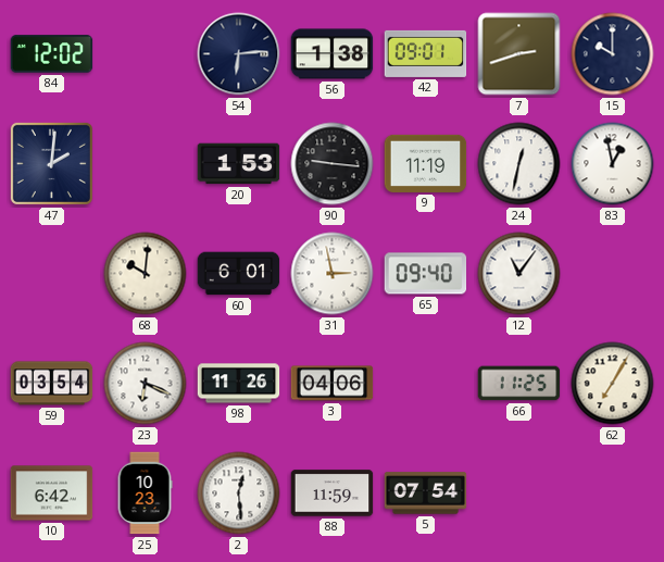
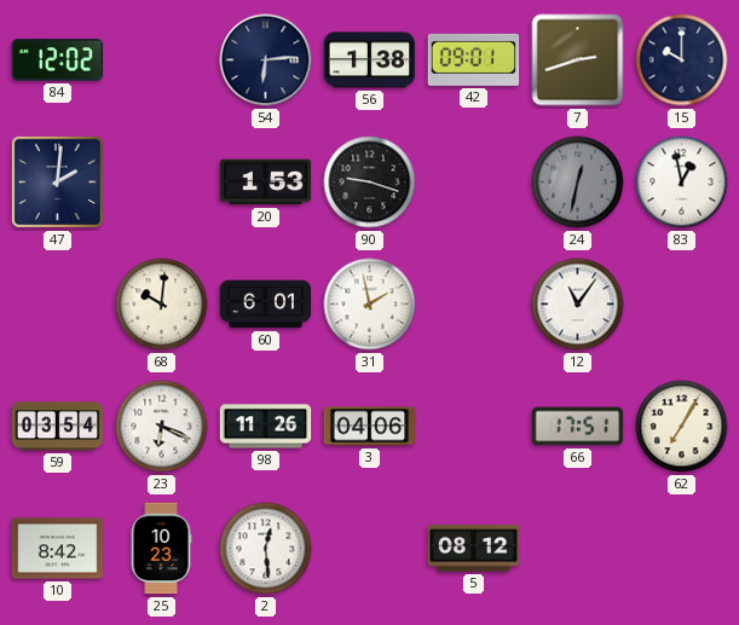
90: 9:16 -> 9:18 (370, 183)
9: 11:19 -> none (426, 163)
24 dial: white -> grey (578, 183)
31: 2:58 -> 1:58 (370, 305)
65: 09:40 -> none (426, 274)
66: 11:25 -> 17:51 (578, 427)
10: 6:42 -> 8:42 (58, 549)
88: 11:59 -> none (333, 494)
5: 07:54 -> 08:12 (474, 549)
